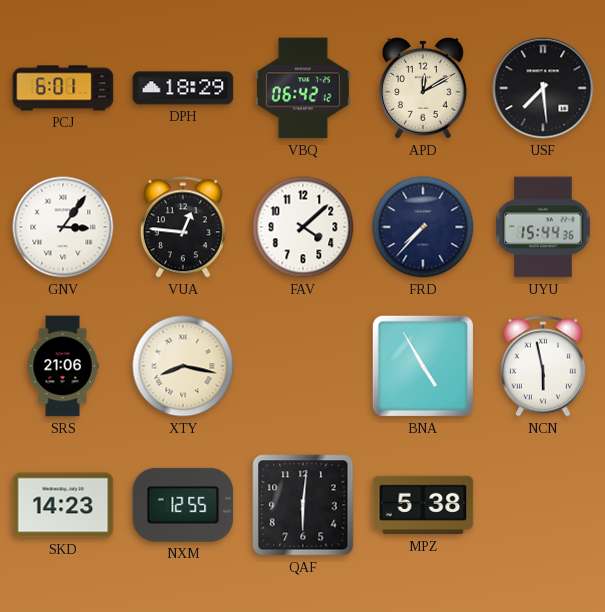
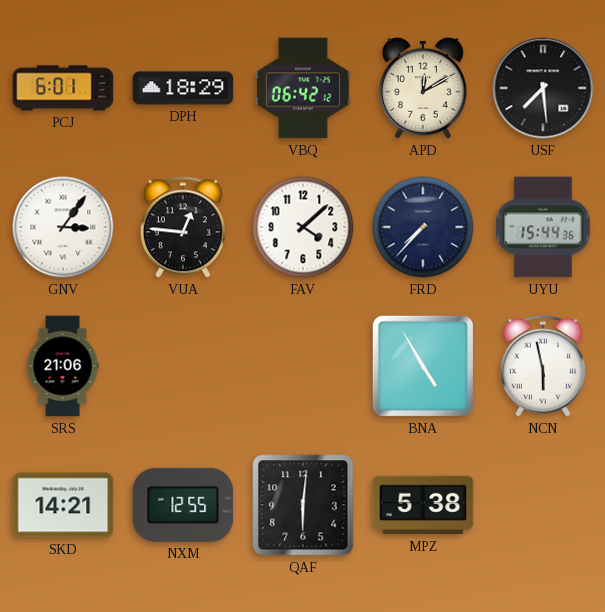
XTY: 8:17 -> none (183, 366)
SKD: 14:23 -> 14:21 (63, 505)
